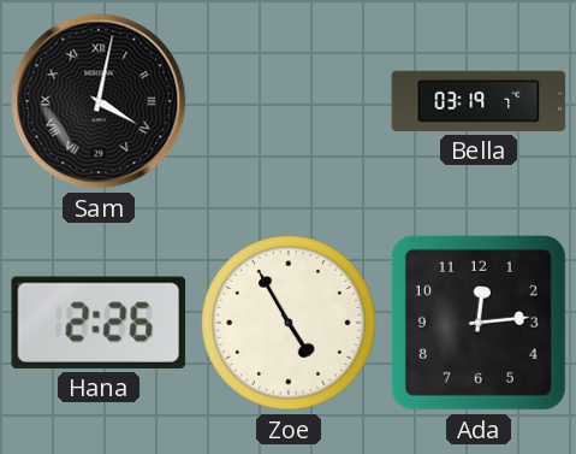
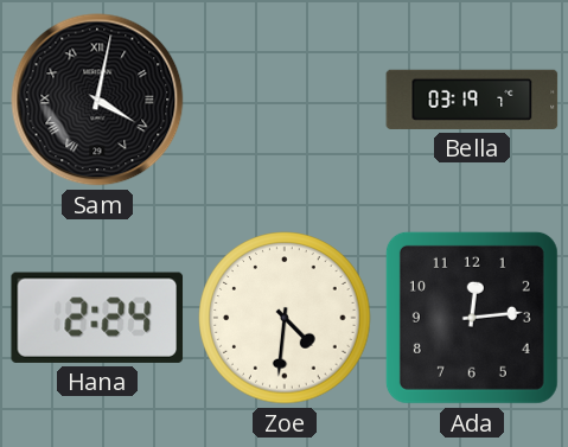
Hana: 2:26 -> 2:24 (97, 318)
Zoe: 4:55 -> 4:31 (285, 318)
